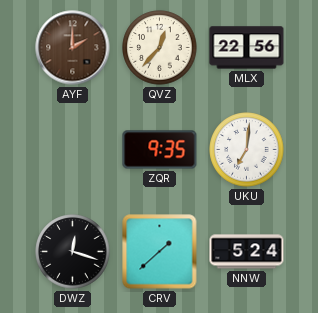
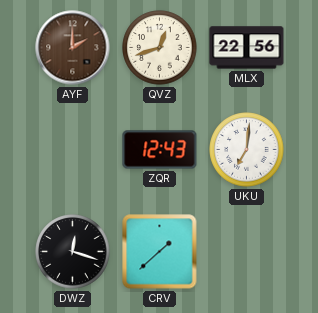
QVZ: 12:37 -> 12:42 (160, 48)
ZQR: 9:35 -> 12:43 (160, 150)
NNW: 5:24 -> none (247, 252)
